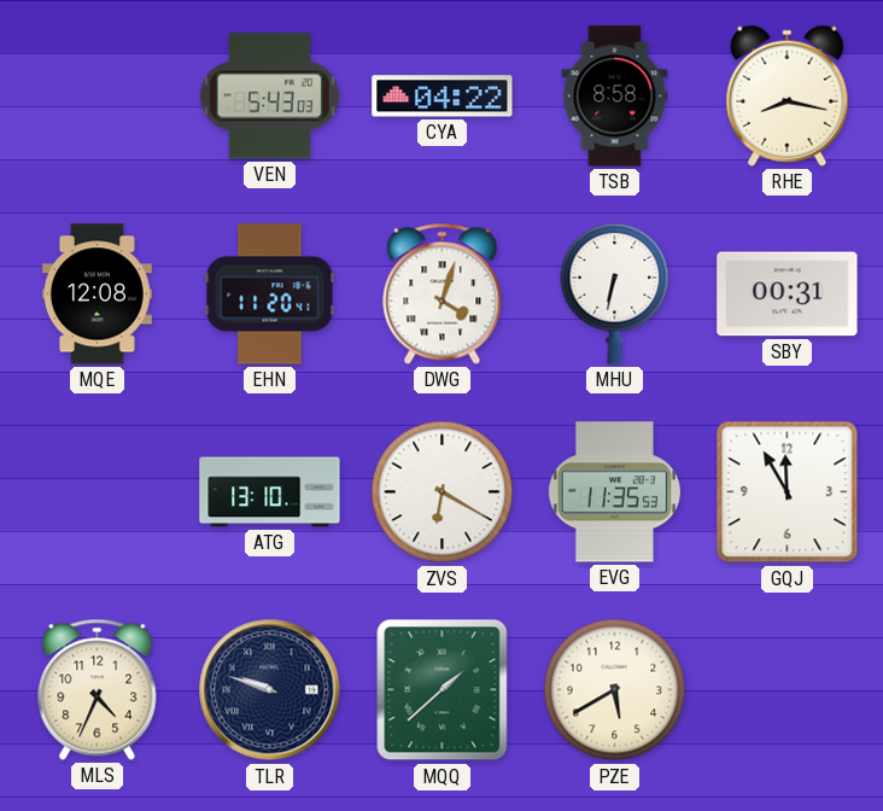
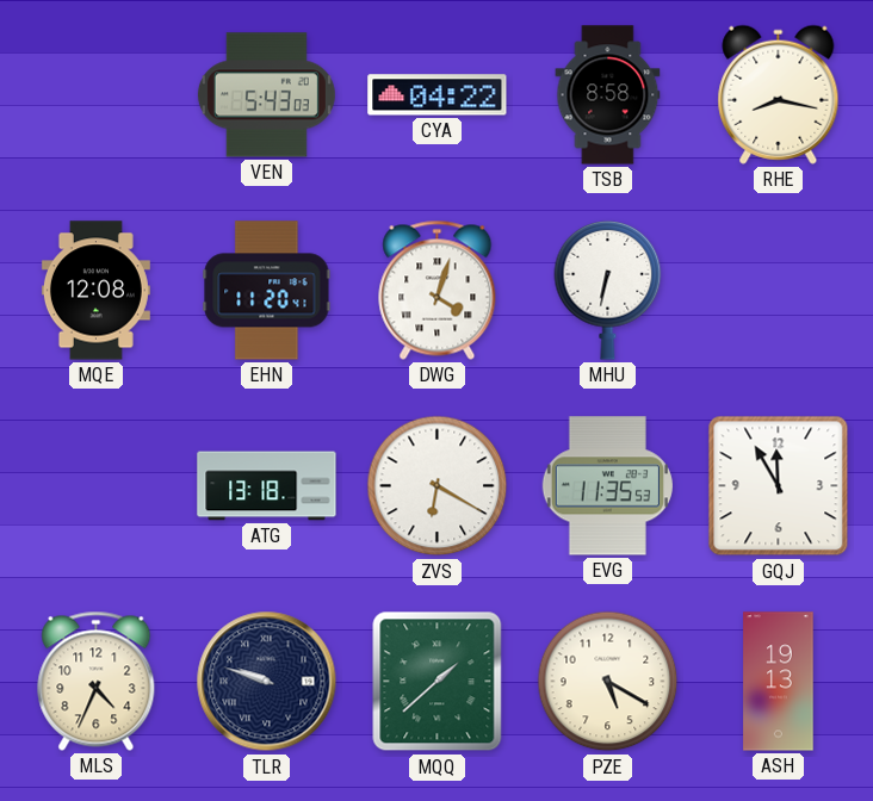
SBY: 00:31 -> none (788, 294)
ATG: 13:10 -> 13:18 (267, 486)
PZE: 5:40 -> 5:20 (608, 682)
ASH: none -> 19:13 (779, 682)
